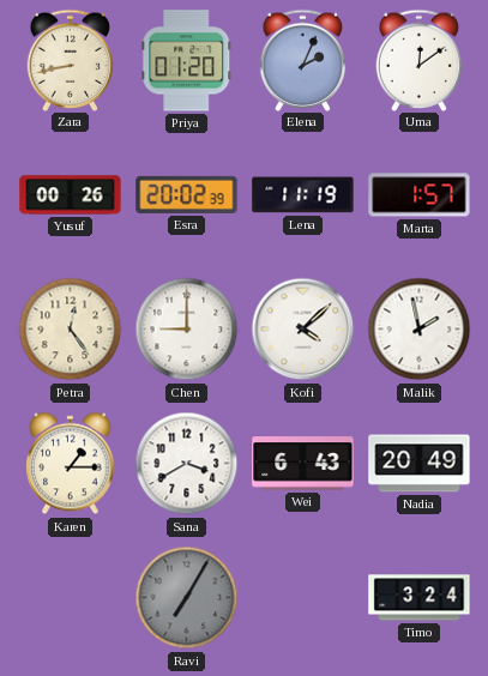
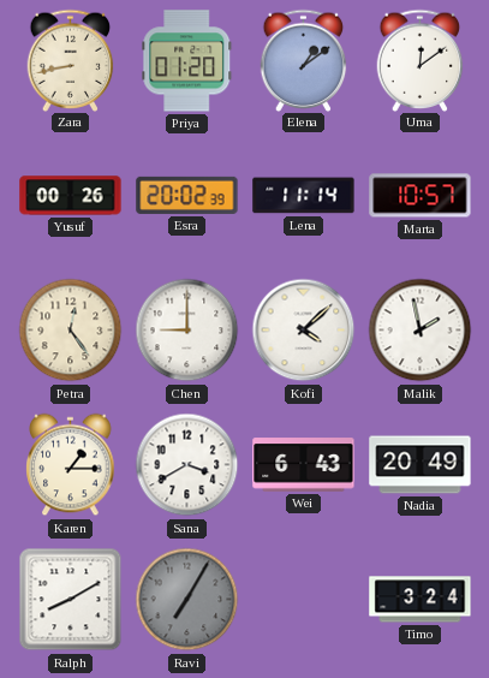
Elena: 2:04 -> 1:09 (304, 60)
Lena: 11:19 -> 11:14 (304, 196)
Marta: 1:57 -> 10:57 (421, 196)
Ralph: none -> 8:10 (71, 600)
